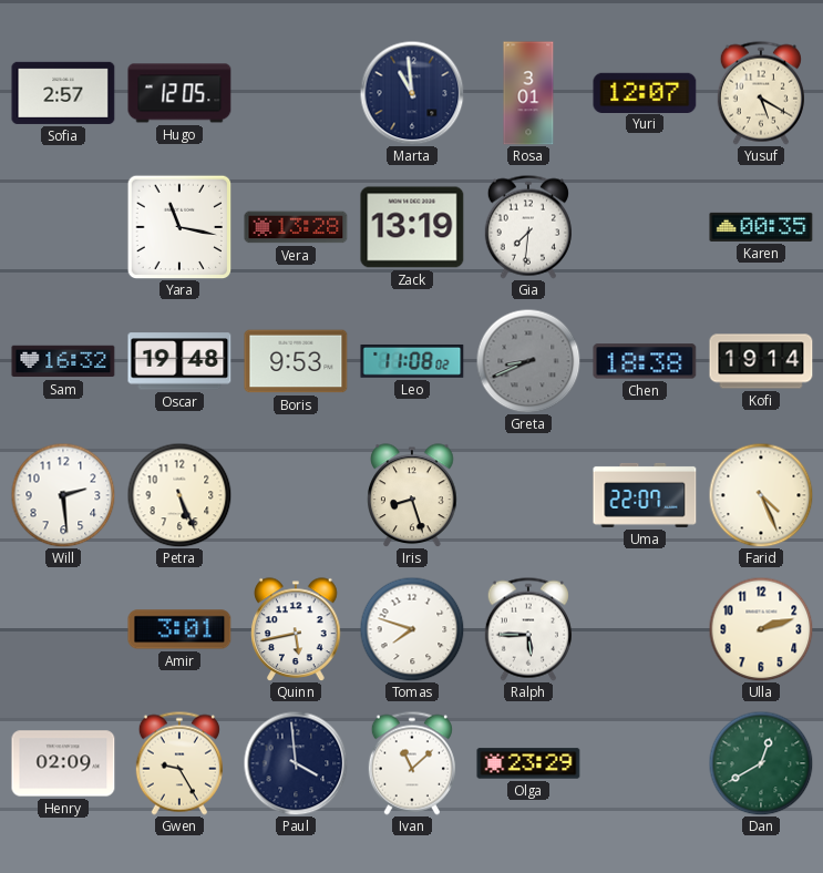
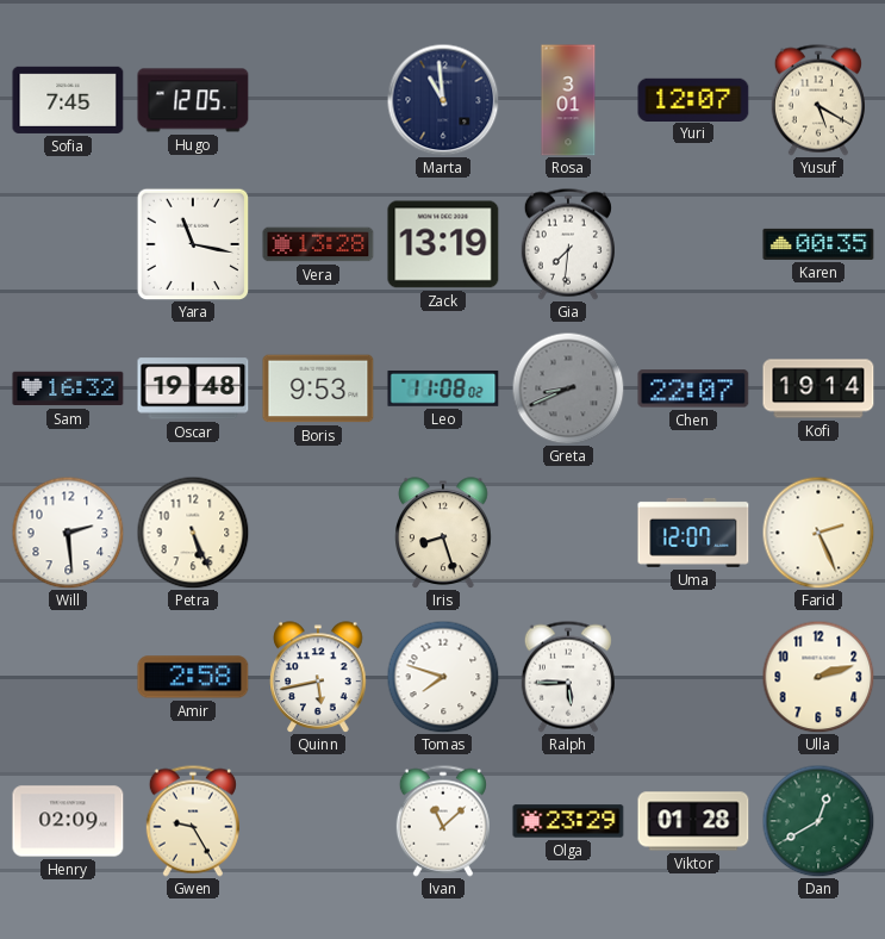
Sofia: 2:57 -> 7:45 (68, 100)
Chen: 18:38 -> 22:07 (693, 388)
Uma: 22:07 -> 12:07 (693, 533)
Farid: 4:26 -> 2:26 (818, 533)
Amir: 3:01 -> 2:58 (193, 677)
Paul: 3:59 -> none (296, 763)
Viktor: none -> 01:28 (693, 821)
